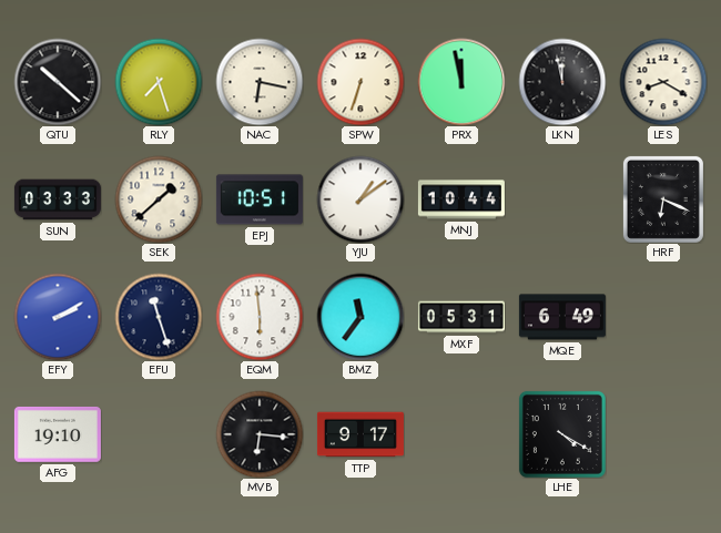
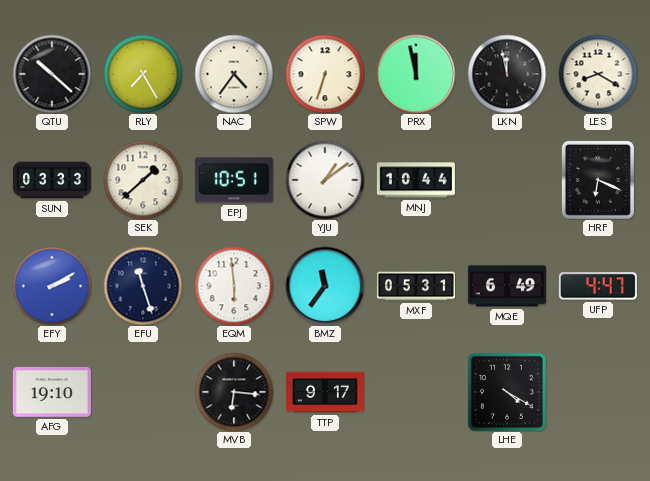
RLY: 7:27 -> 7:25 (143, 74)
NAC: 6:17 -> 4:36 (234, 74)
UFP: none -> 4:47 (598, 286)
